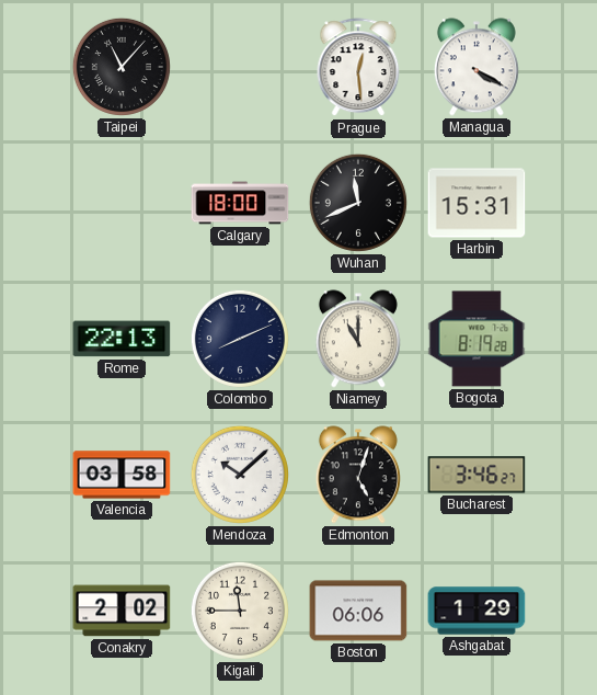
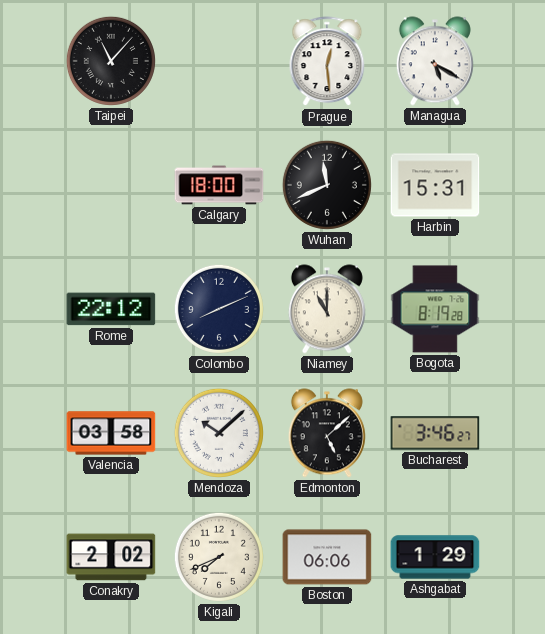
Managua: 4:20 -> 5:20 (435, 61)
Rome: 22:13 -> 22:12 (111, 309)
Edmonton: 5:03 -> 5:08 (327, 433)
Kigali: 11:45 -> 7:41 (219, 557)
